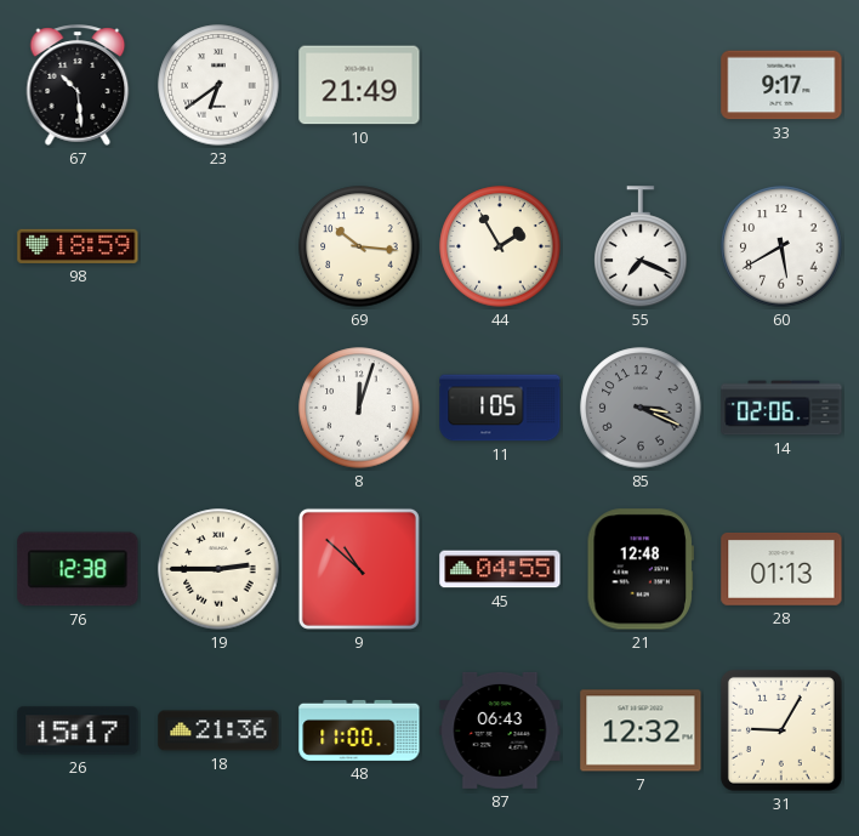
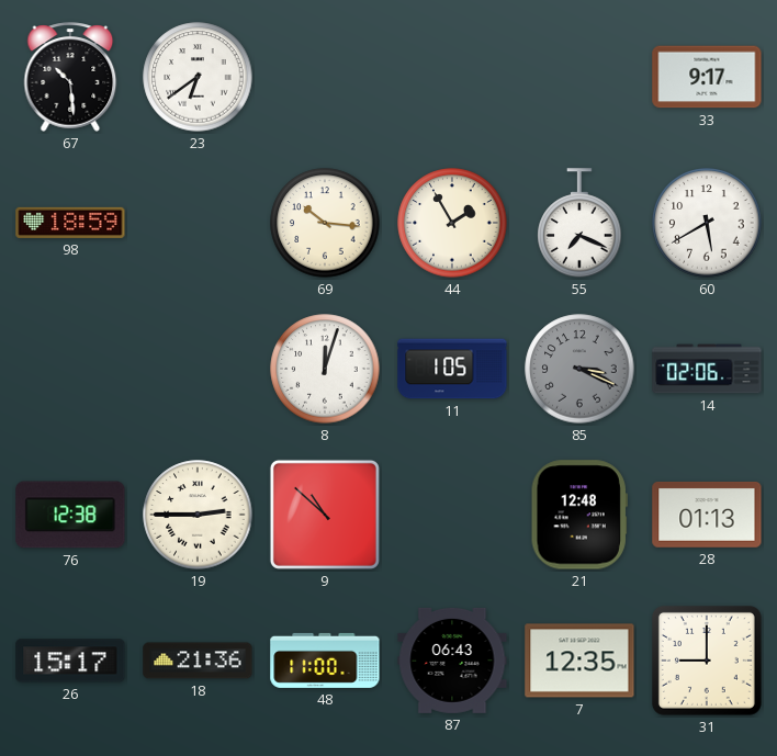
10: 21:49 -> none (359, 85)
45: 04:55 -> none (500, 569)
7: 12:32 -> 12:35 (579, 661)
31: 9:05 -> 9:00 (707, 661)
